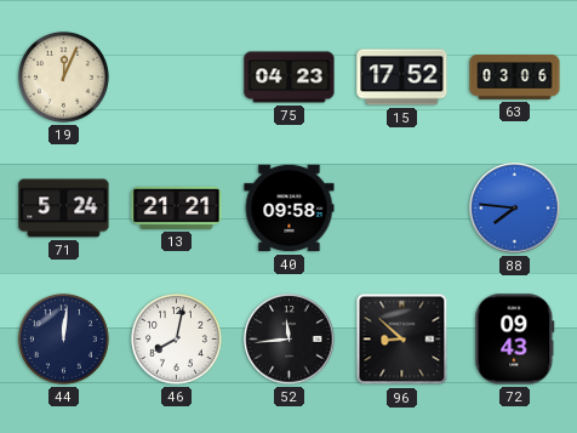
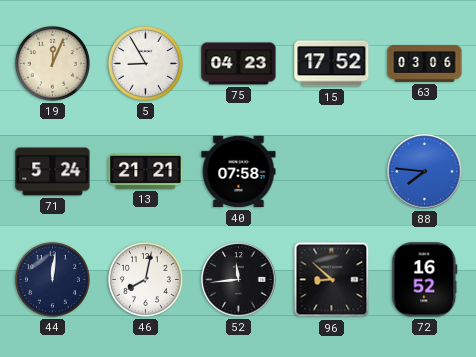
5: none -> 8:55 (145, 63)
40: 09:58 -> 07:58 (239, 172)
72: 09:43 -> 16:52 (425, 280)
